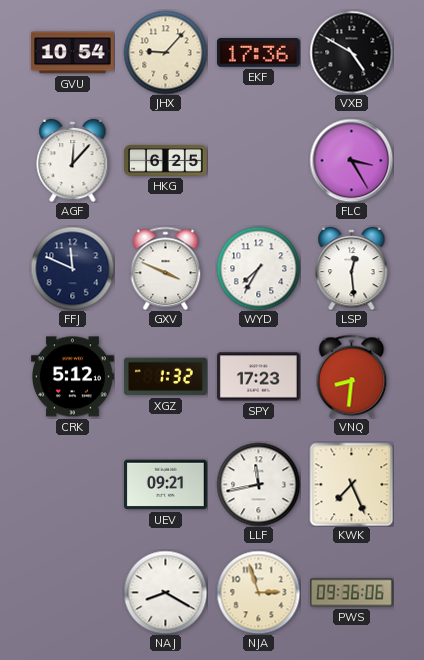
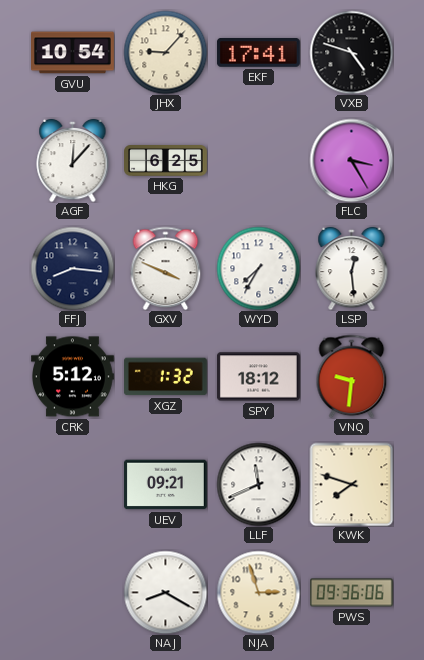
EKF: 17:36 -> 17:41 (258, 53)
VXB: 4:50 -> 4:48 (351, 52)
FFJ: 11:49 -> 8:16 (72, 268)
SPY: 17:23 -> 18:12 (258, 377)
VNQ: 8:31 -> 9:31 (352, 376)
LLF: 11:43 -> 11:41 (258, 484)
KWK: 7:26 -> 7:48 (351, 484)
